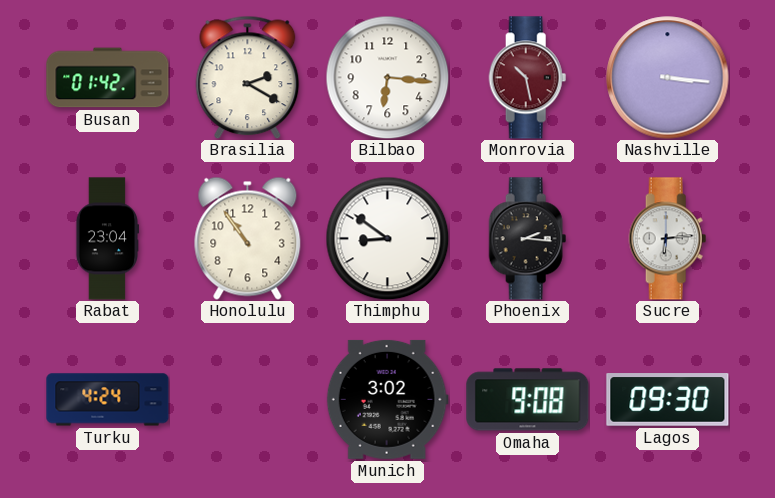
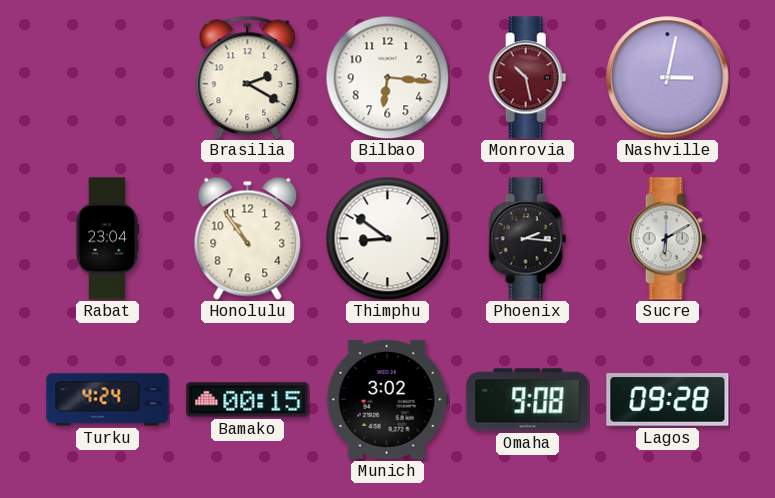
Busan: 01:42 -> none (108, 78)
Nashville: 3:16 -> 3:02 (668, 78)
Sucre: 6:14 -> 6:10 (668, 239)
Bamako: none -> 00:15 (248, 400)
Lagos: 09:30 -> 09:28 (668, 400)
